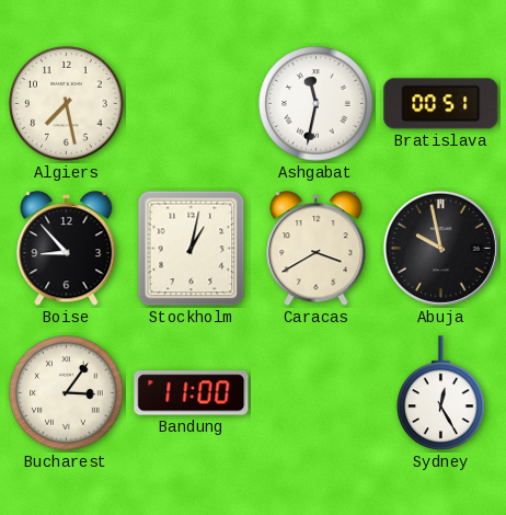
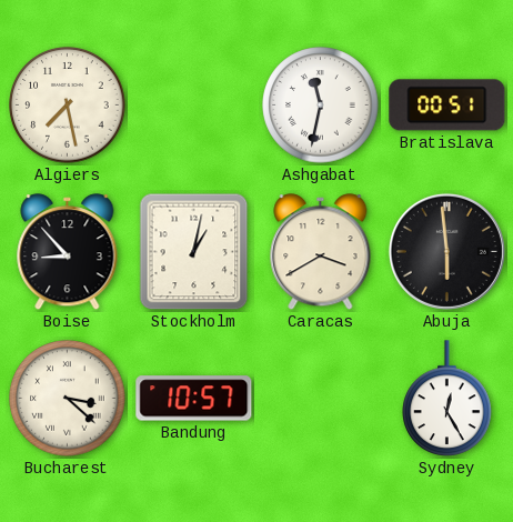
Abuja: 9:58 -> 5:59 (446, 251)
Bucharest: 3:06 -> 3:22 (68, 399)
Bandung: 11:00 -> 10:57 (194, 399)
